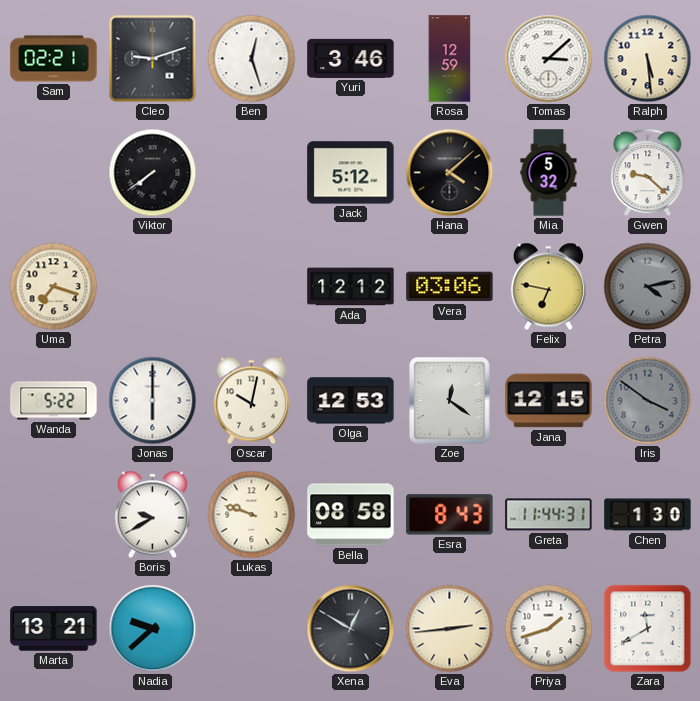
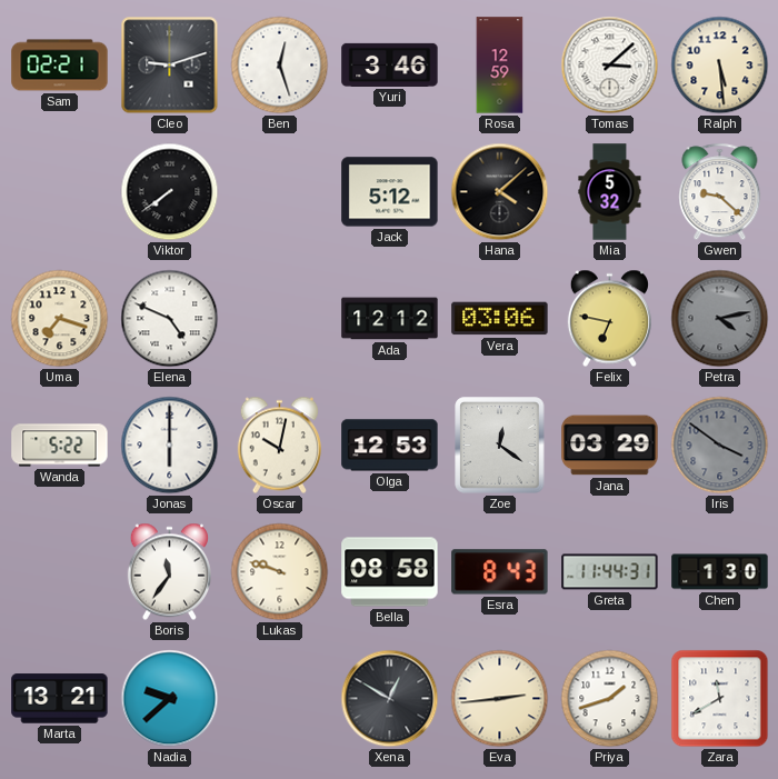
Elena: none -> 4:49 (170, 319)
Jana: 12:15 -> 03:29 (610, 446)
Boris: 9:40 -> 11:36 (169, 572)
